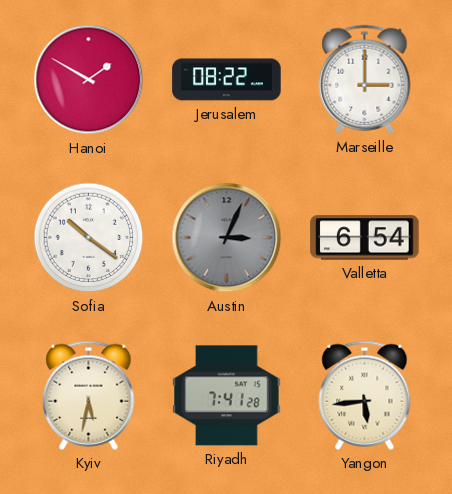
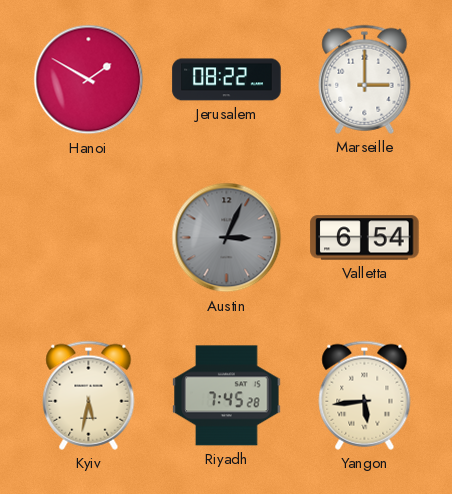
Sofia: 10:21 -> none (89, 238)
Riyadh: 7:41 -> 7:45 (227, 396)
